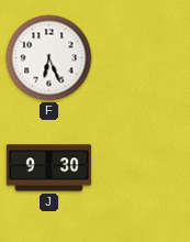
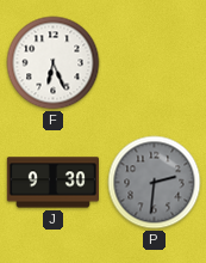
P: none -> 2:31 (155, 183)
